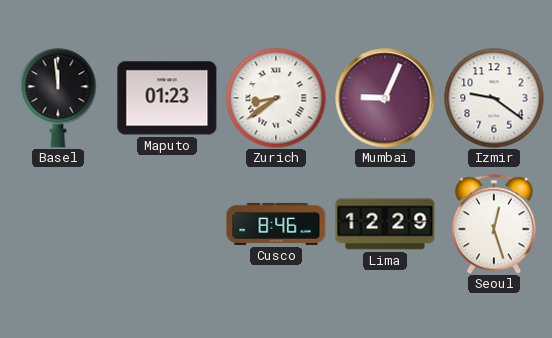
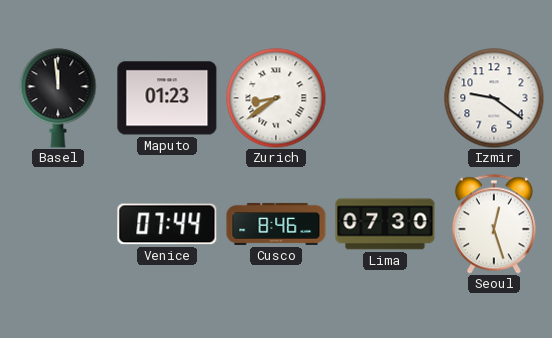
Mumbai: 9:04 -> none (385, 98)
Venice: none -> 07:44 (167, 224)
Lima: 12:29 -> 07:30 (385, 224)
